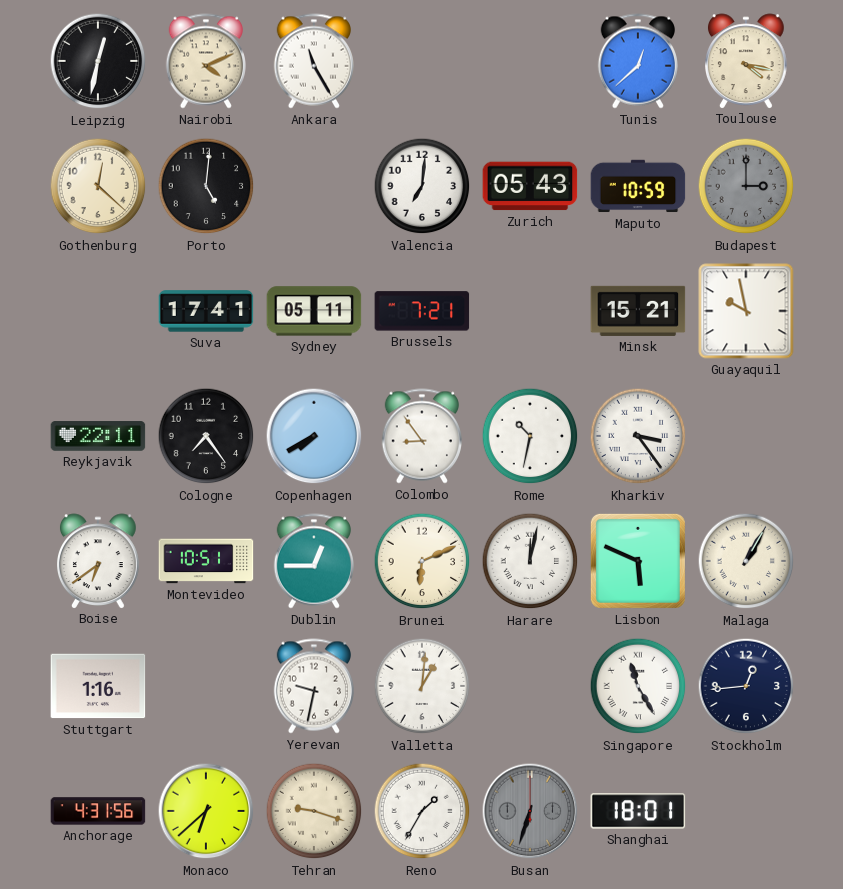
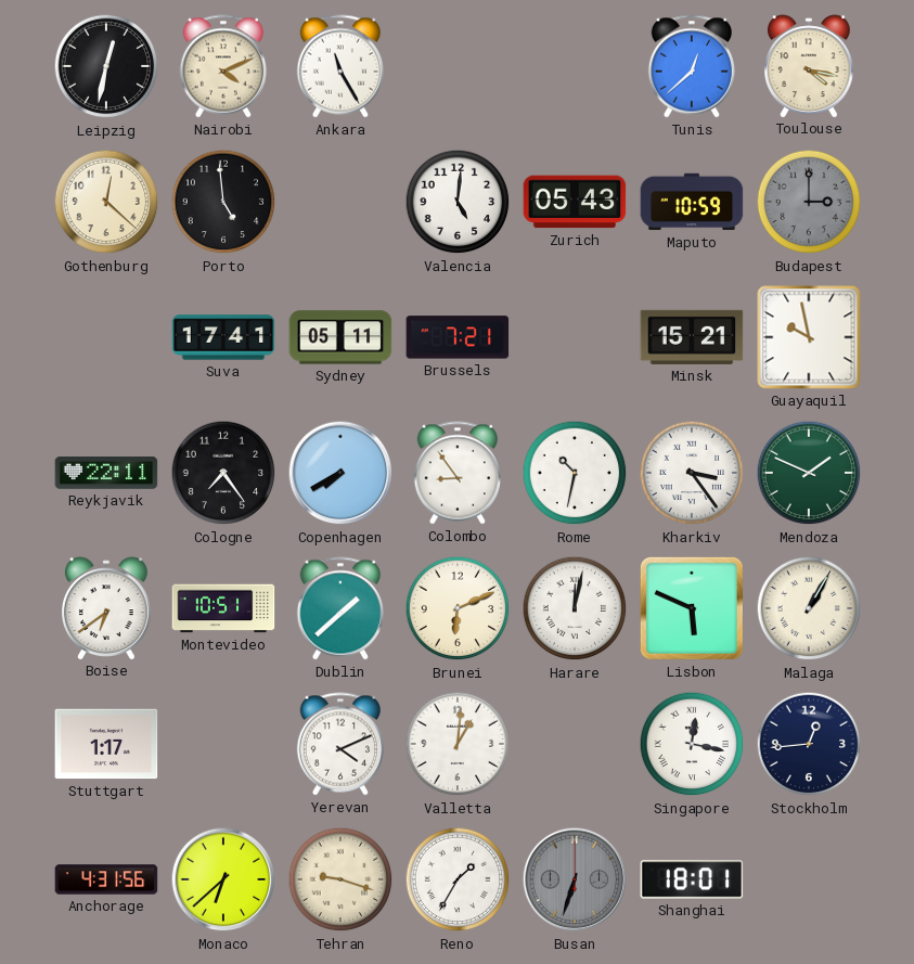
Porto: 5:01 -> 4:59 (223, 202)
Valencia: 7:01 -> 5:01 (458, 202)
Mendoza: none -> 1:49 (809, 473)
Dublin: 12:45 -> 1:38 (340, 608)
Stuttgart: 1:16 -> 1:17 (106, 744)
Yerevan: 9:32 -> 4:11 (340, 744)
Singapore: 11:25 -> 12:17 (692, 744)
